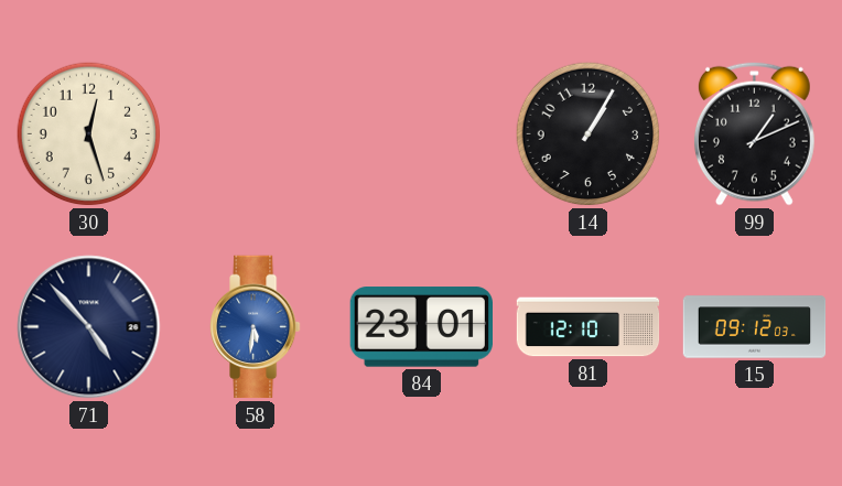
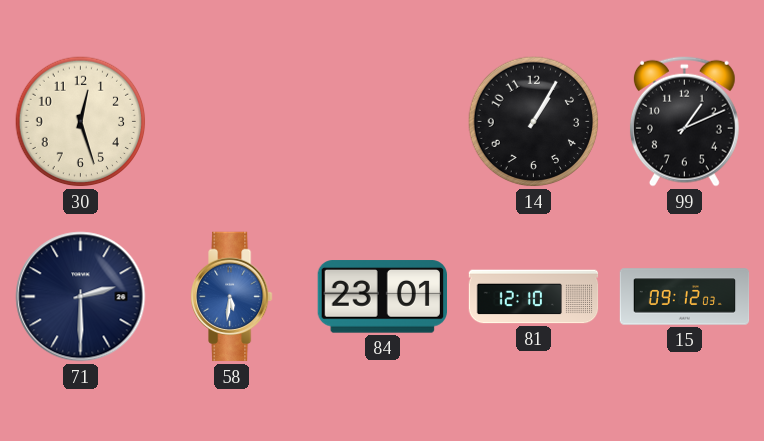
71: 4:53 -> 2:30 (81, 297)
